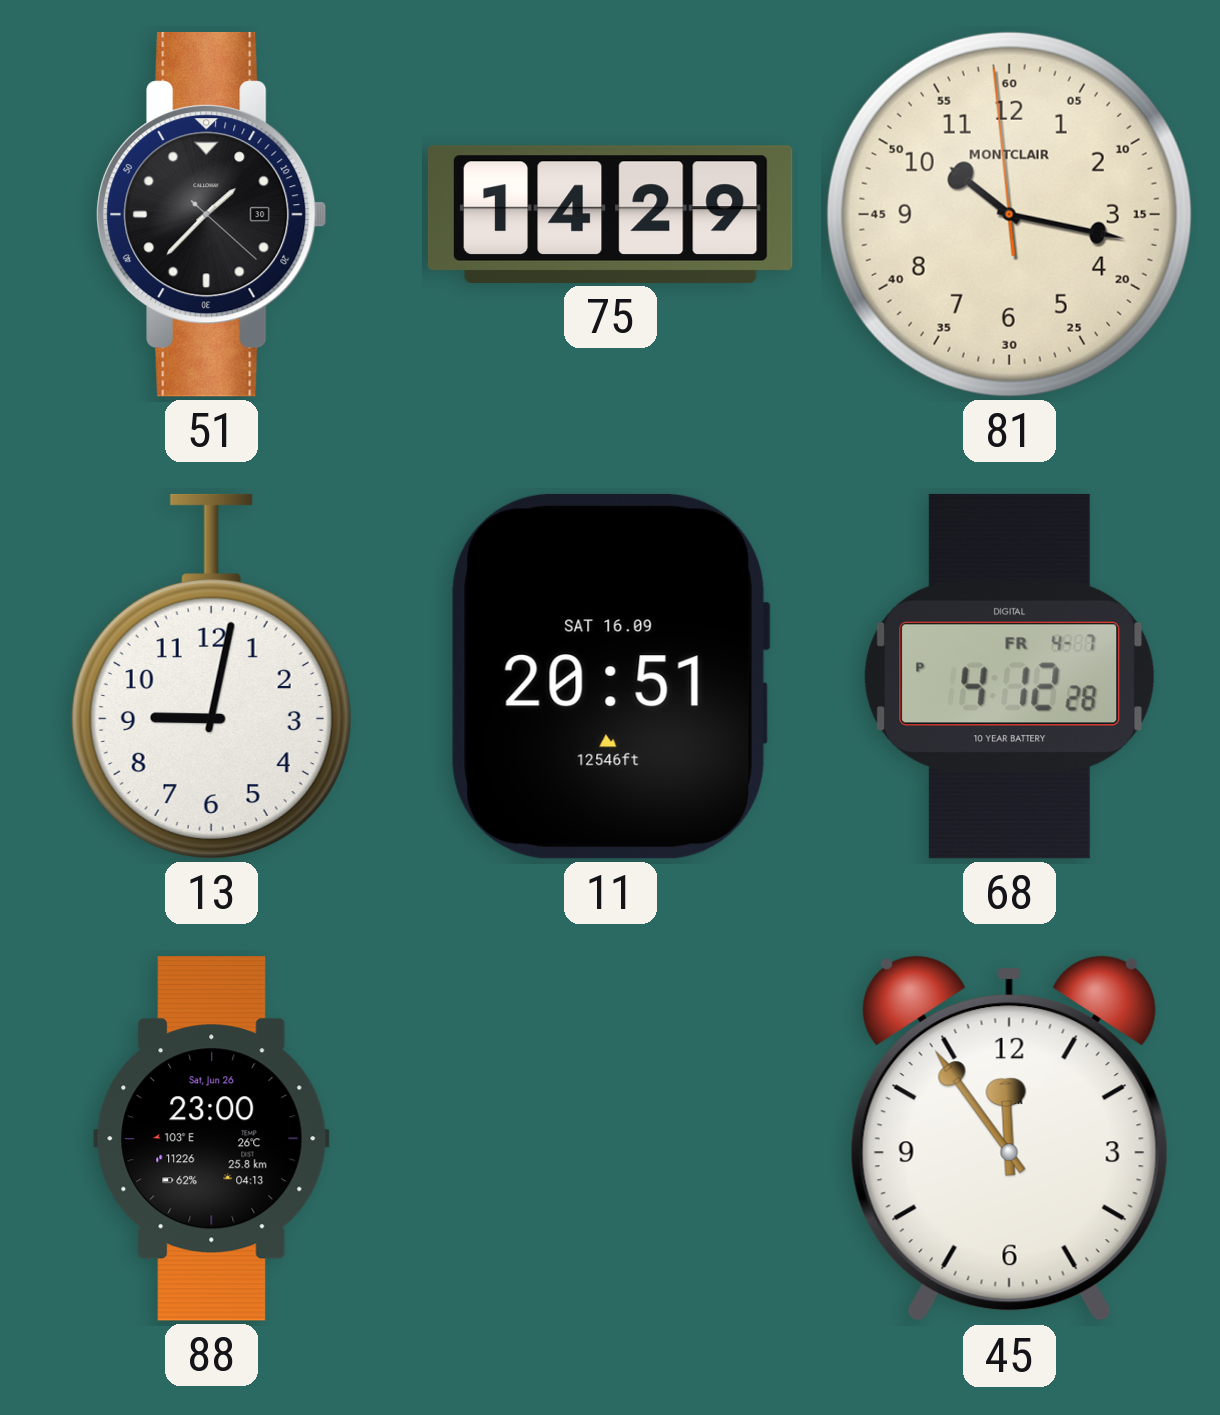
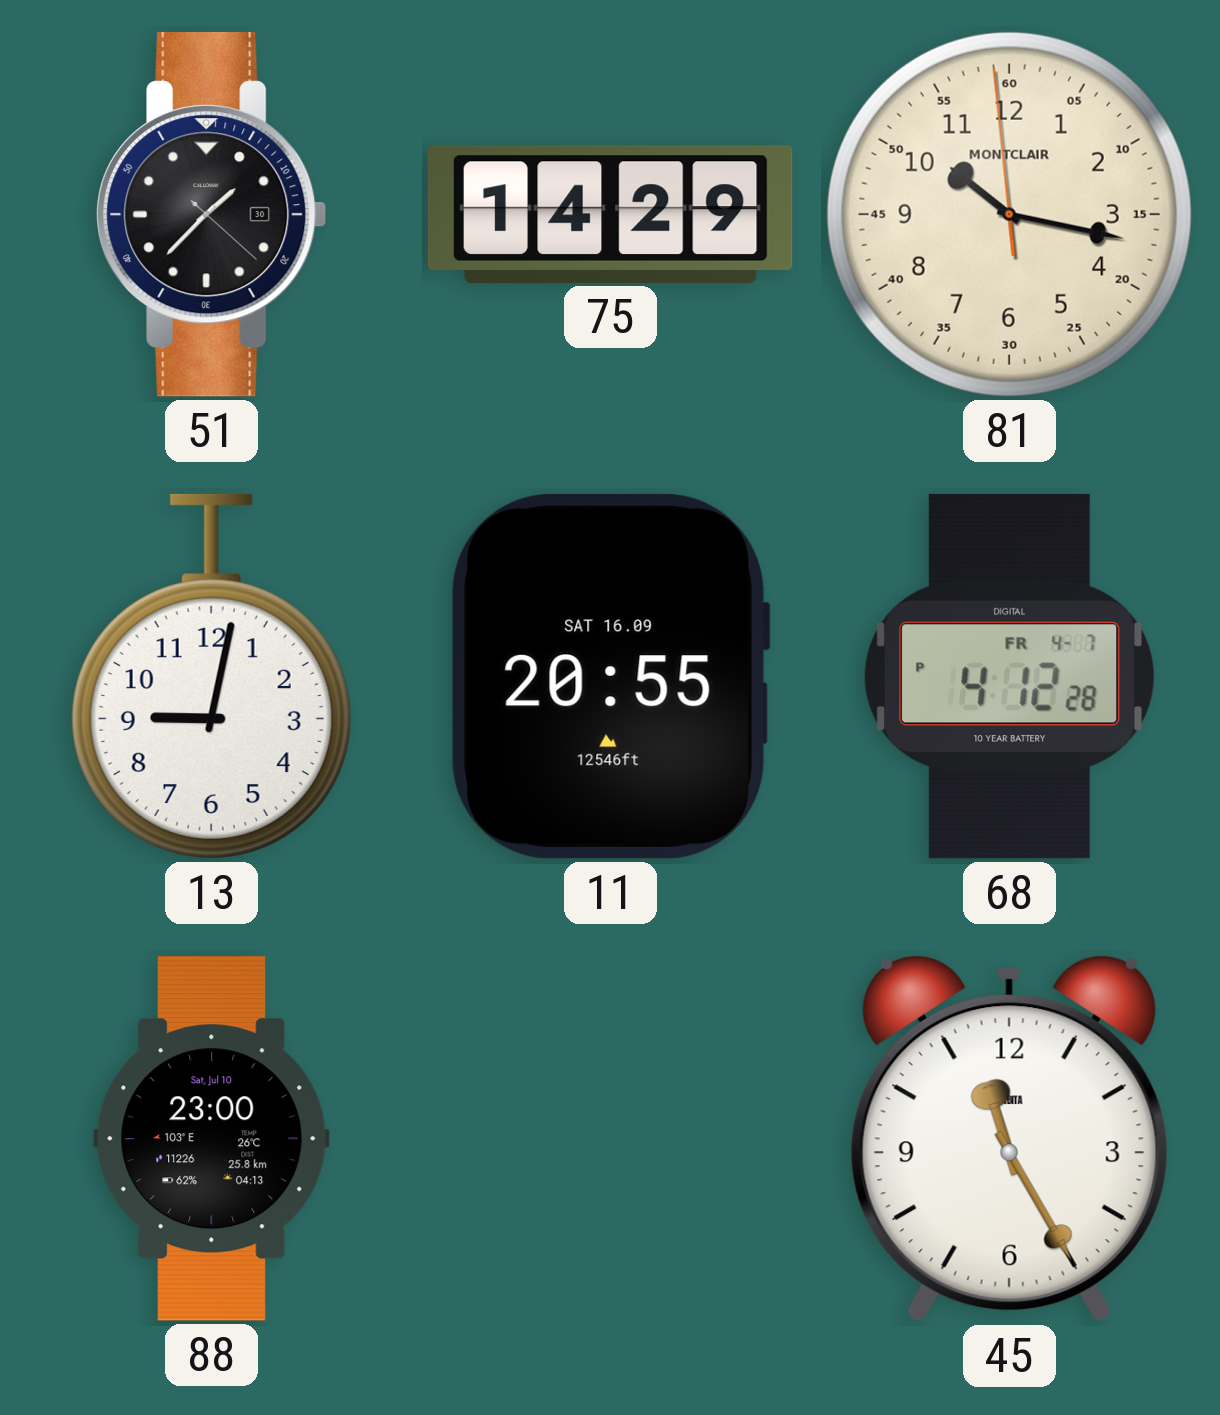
11: 20:51 -> 20:55 (610, 676)
88 date: Sat, Jun 26 -> Sat, Jul 10 (212, 1139)
45: 11:54 -> 11:25 (1009, 1139)
